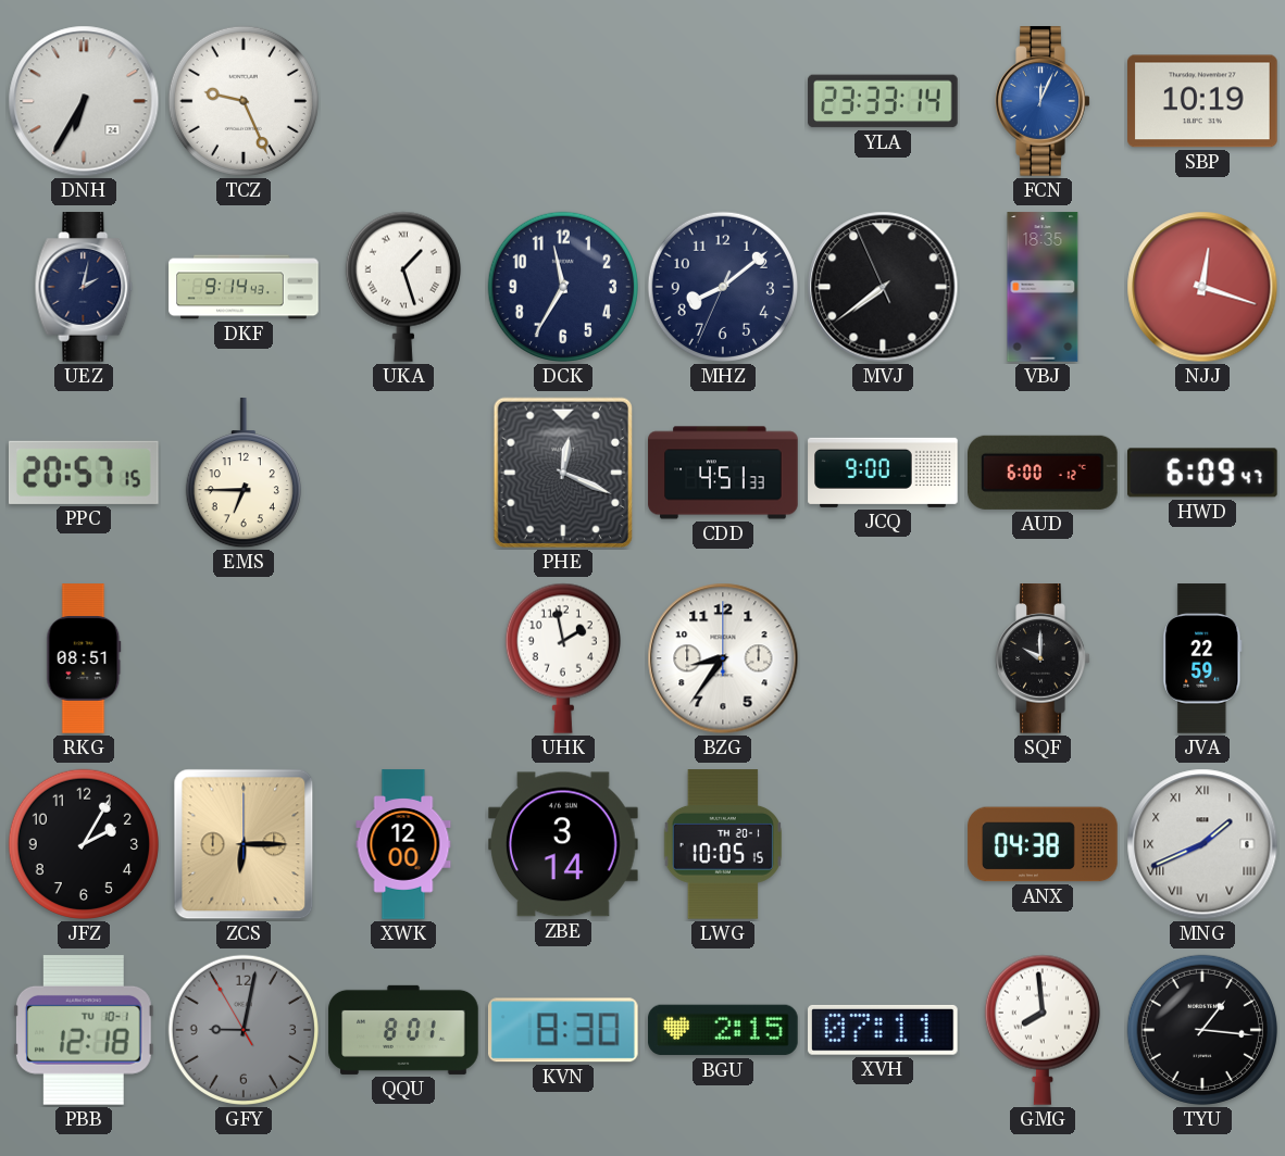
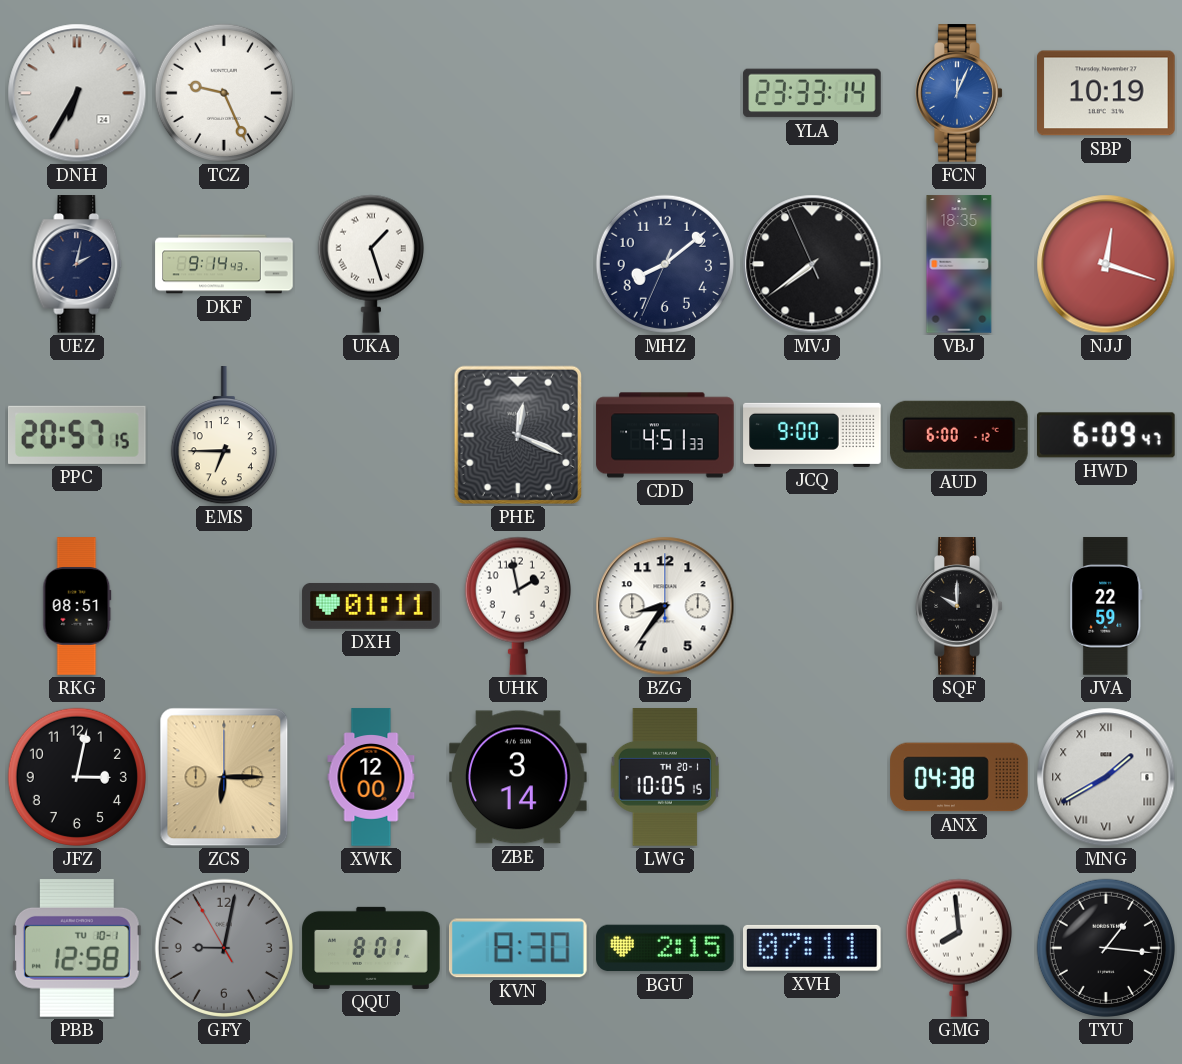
DCK: 11:35 -> none (563, 287)
DXH: none -> 01:11 (371, 606)
JFZ: 2:05 -> 3:02 (77, 777)
MNG: 1:41 -> 1:40 (1106, 777)
PBB: 12:18 -> 12:58 (77, 948)
